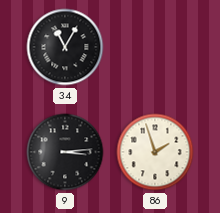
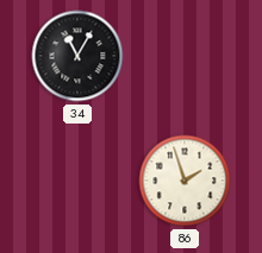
9: 3:14 -> none (65, 152)
